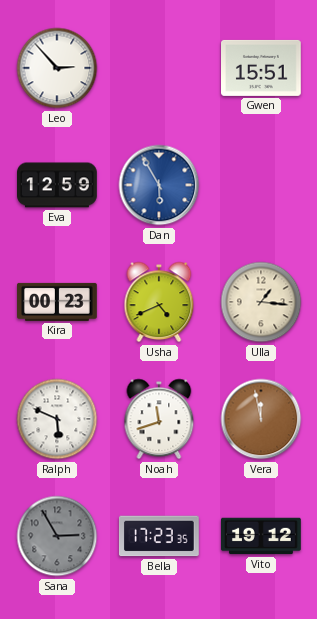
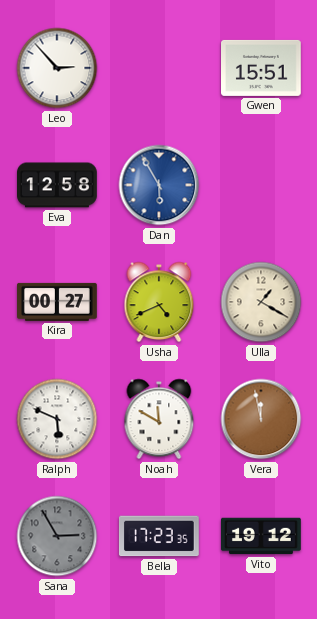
Eva: 12:59 -> 12:58 (58, 185)
Kira: 00:23 -> 00:27 (58, 302)
Ulla: 1:16 -> 1:20 (261, 302)
Noah: 11:42 -> 11:50 (159, 419)
